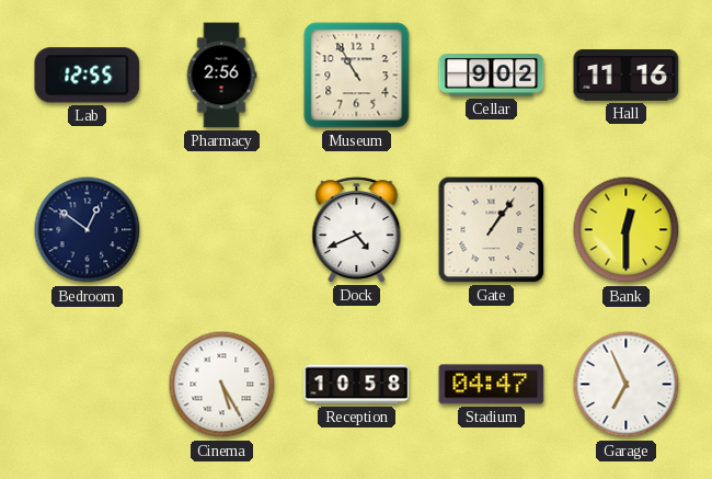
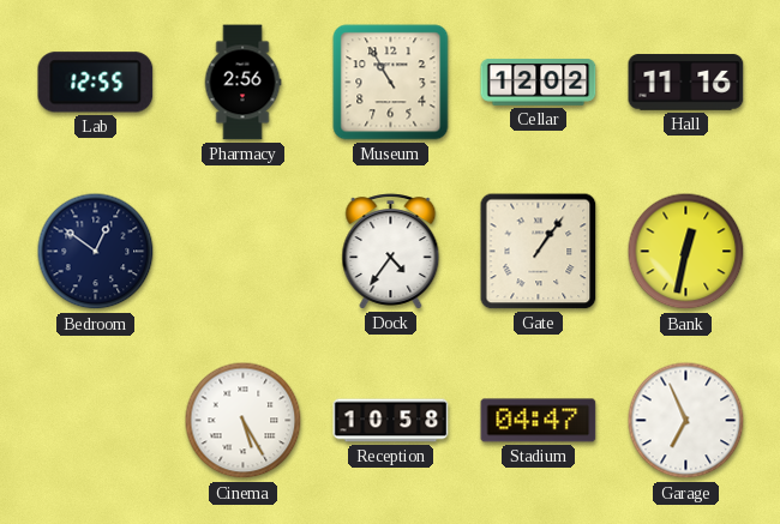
Cellar: 9:02 -> 12:02 (539, 82)
Dock: 4:41 -> 4:36 (391, 252)
Bank: 12:30 -> 12:32 (686, 252)
